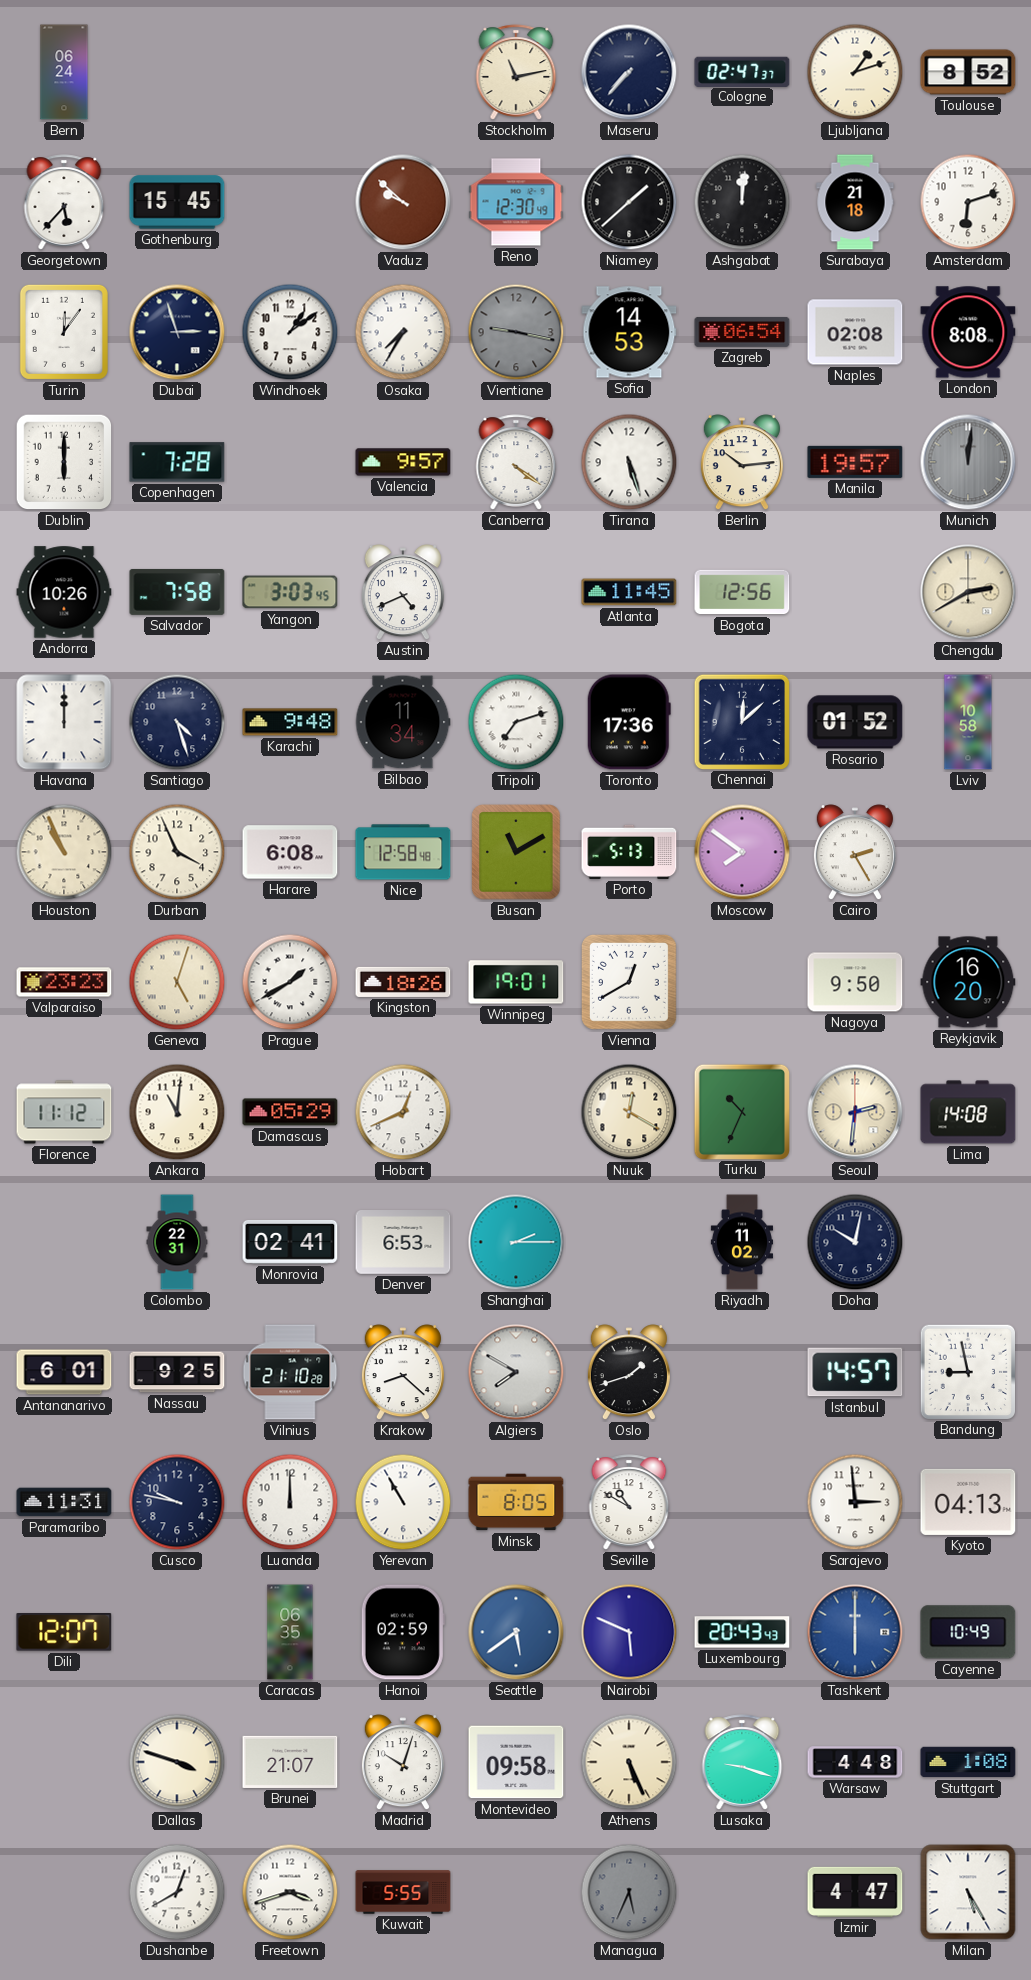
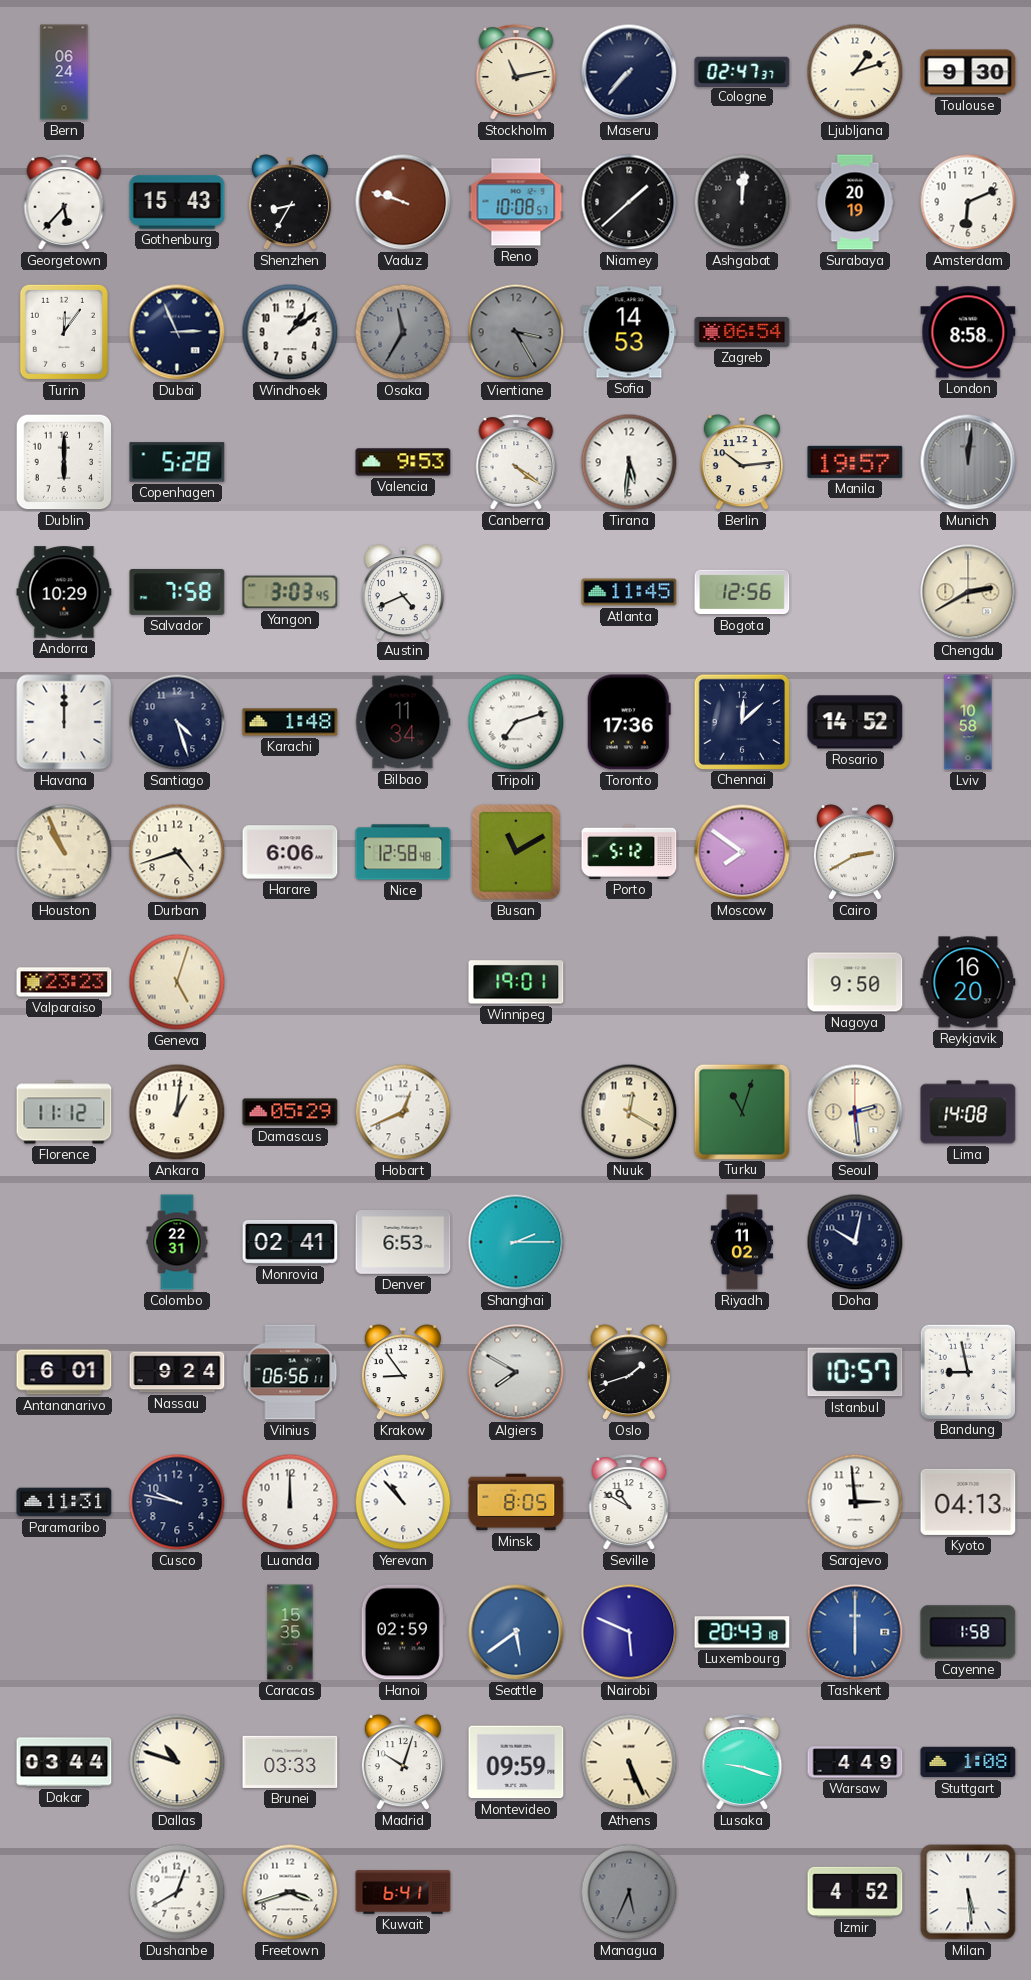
Toulouse: 8:52 -> 9:30 (968, 72)
Gothenburg: 15:45 -> 15:43 (177, 202)
Shenzhen: none -> 8:35 (290, 203)
Vaduz: 9:52 -> 9:48 (403, 202)
Reno: 12:30 -> 10:08 (516, 202)
Surabaya: 21:18 -> 20:19 (855, 202)
Amsterdam: 6:12 -> 6:11 (968, 202)
Dubai: 2:57 -> 2:56 (177, 332)
Osaka: 7:35 -> 11:35 (403, 332)
Osaka dial: white -> grey (403, 332)
Vientiane: 9:17 -> 3:25 (516, 332)
Naples: 02:08 -> none (855, 332)
London: 8:08 -> 8:58 (968, 332)
Copenhagen: 7:28 -> 5:28 (177, 462)
Valencia: 9:57 -> 9:53 (403, 462)
Tirana: 5:27 -> 5:31 (629, 462)
Andorra: 10:26 -> 10:29 (64, 592)
Karachi: 9:48 -> 1:48 (290, 722)
Rosario: 01:52 -> 14:52 (855, 722)
Durban: 3:56 -> 4:42 (177, 852)
Harare: 6:08 -> 6:06 (290, 852)
Porto: 5:13 -> 5:12 (629, 852)
Cairo: 2:25 -> 2:40 (855, 853)
Prague: 1:40 -> none (290, 982)
Kingston: 18:26 -> none (403, 982)
Vienna: 12:40 -> none (629, 982)
Ankara: 11:01 -> 1:01 (177, 1112)
Turku: 10:34 -> 11:03 (741, 1111)
Seoul: 2:31 -> 2:29 (855, 1112)
Nassau: 9:25 -> 9:24 (177, 1372)
Vilnius: 21:10 -> 06:56 (290, 1372)
Krakow: 8:22 -> 8:54 (403, 1373)
Istanbul: 14:57 -> 10:57 (855, 1372)
Yerevan: 10:55 -> 10:53 (403, 1502)
Dili: 12:07 -> none (64, 1632)
Caracas: 06:35 -> 15:35 (290, 1632)
Luxembourg: 20:43:43 -> 20:43:18 (742, 1632)
Cayenne: 10:49 -> 1:58 (968, 1632)
Dakar: none -> 03:44 (64, 1762)
Dallas: 3:48 -> 10:48 (177, 1762)
Brunei: 21:07 -> 03:33 (290, 1762)
Montevideo: 09:58 -> 09:59 (516, 1762)
Warsaw: 4:48 -> 4:49 (855, 1762)
Kuwait: 5:55 -> 6:41 (403, 1892)
Izmir: 4:47 -> 4:52 (855, 1892)
Milan: 5:25 -> 5:29 (968, 1892)
